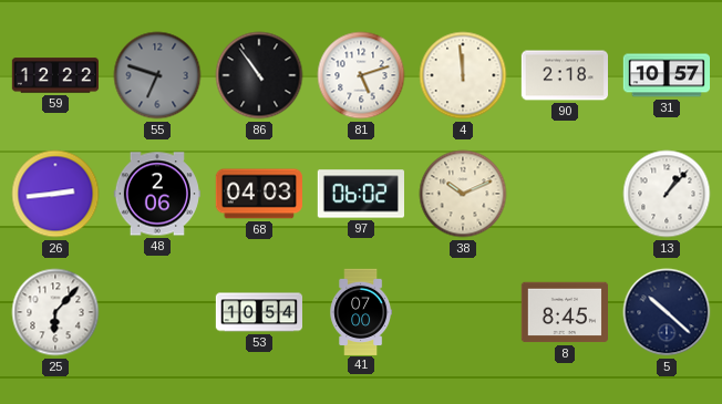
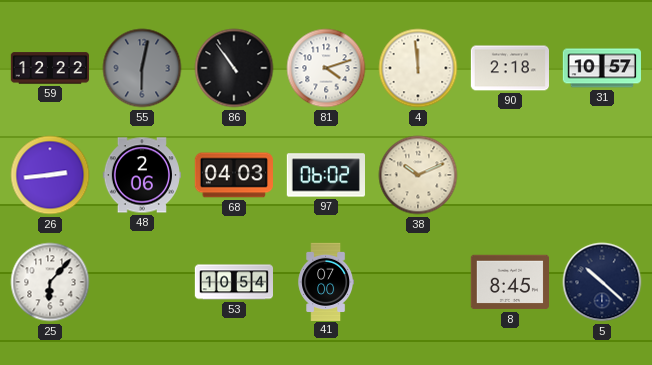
55: 6:48 -> 6:02 (142, 68)
81: 5:12 -> 4:12 (326, 68)
13: 1:07 -> none (667, 194)
